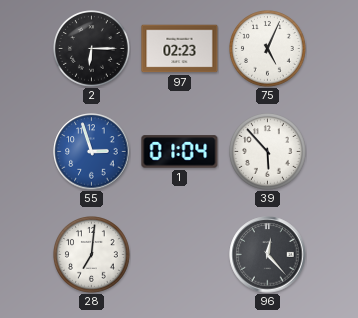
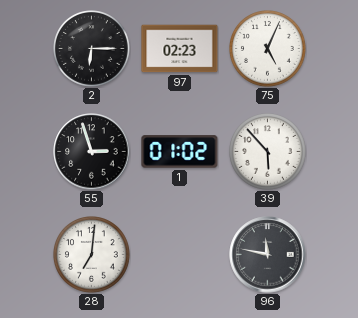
55 dial: blue -> black (92, 152)
1: 01:04 -> 01:02 (180, 152)
96: 12:23 -> 11:47 (268, 255)
